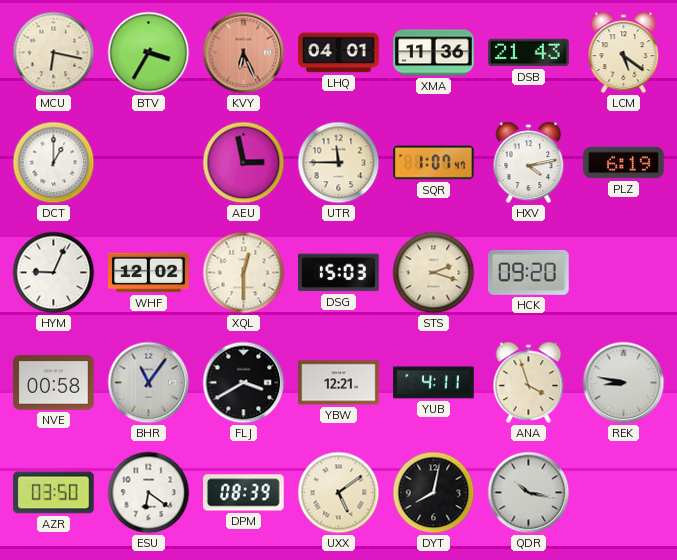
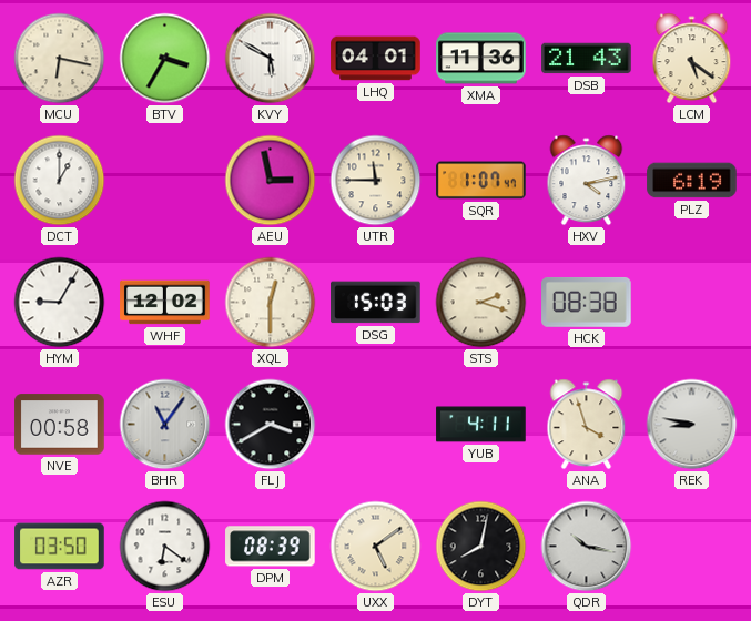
KVY: 6:26 -> 5:50 (271, 59)
KVY dial: salmon -> white (271, 59)
HYM: 9:04 -> 9:05 (60, 303)
HCK: 09:20 -> 08:38 (587, 302)
YBW: 12:21 -> none (339, 383)
